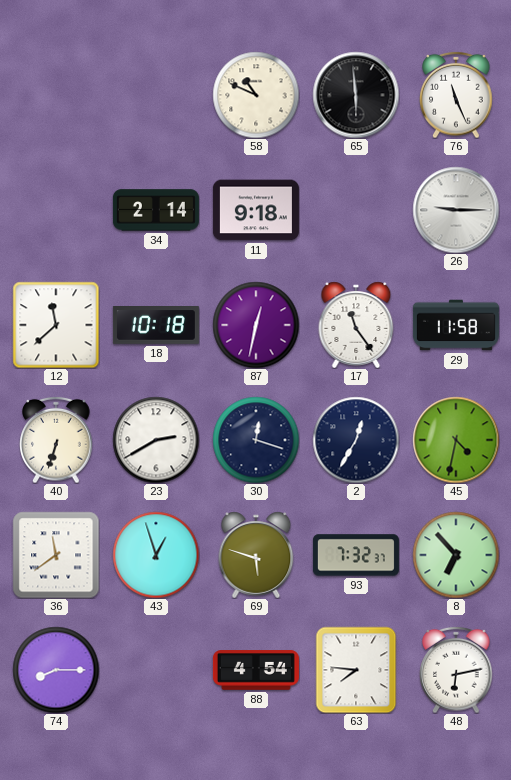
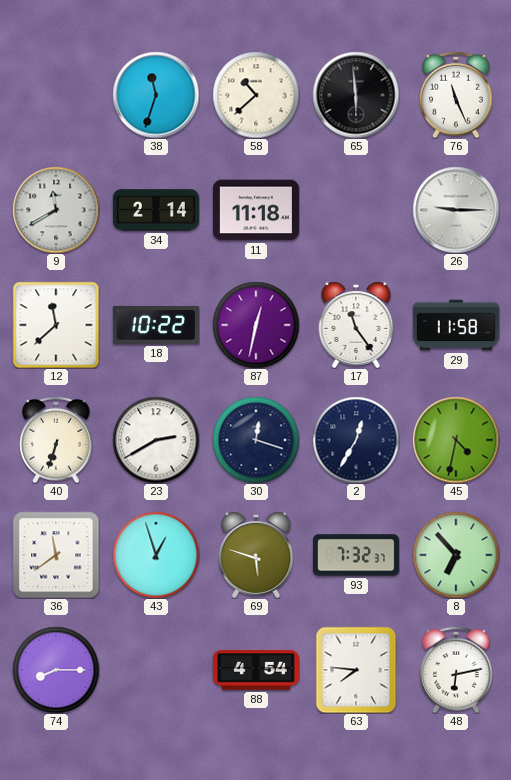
38: none -> 11:33 (156, 95)
58: 10:49 -> 10:38 (256, 95)
9: none -> 11:40 (56, 210)
11: 9:18 -> 11:18 (256, 210)
18: 10:18 -> 10:22 (156, 326)
